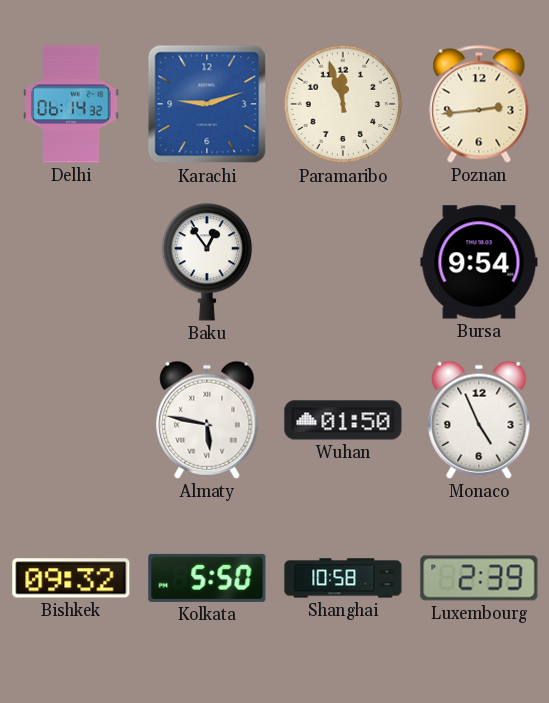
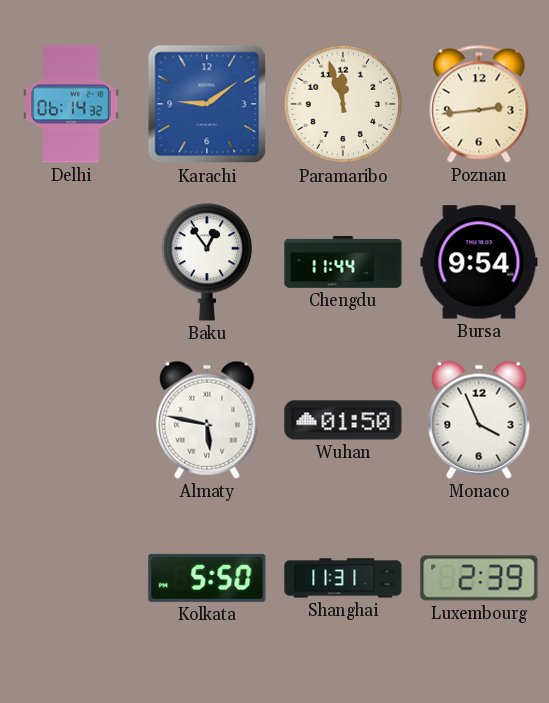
Karachi: 9:12 -> 9:09 (207, 104)
Chengdu: none -> 11:44 (343, 263)
Monaco: 4:56 -> 3:56 (479, 420)
Bishkek: 09:32 -> none (71, 578)
Shanghai: 10:58 -> 11:31 (343, 578)
